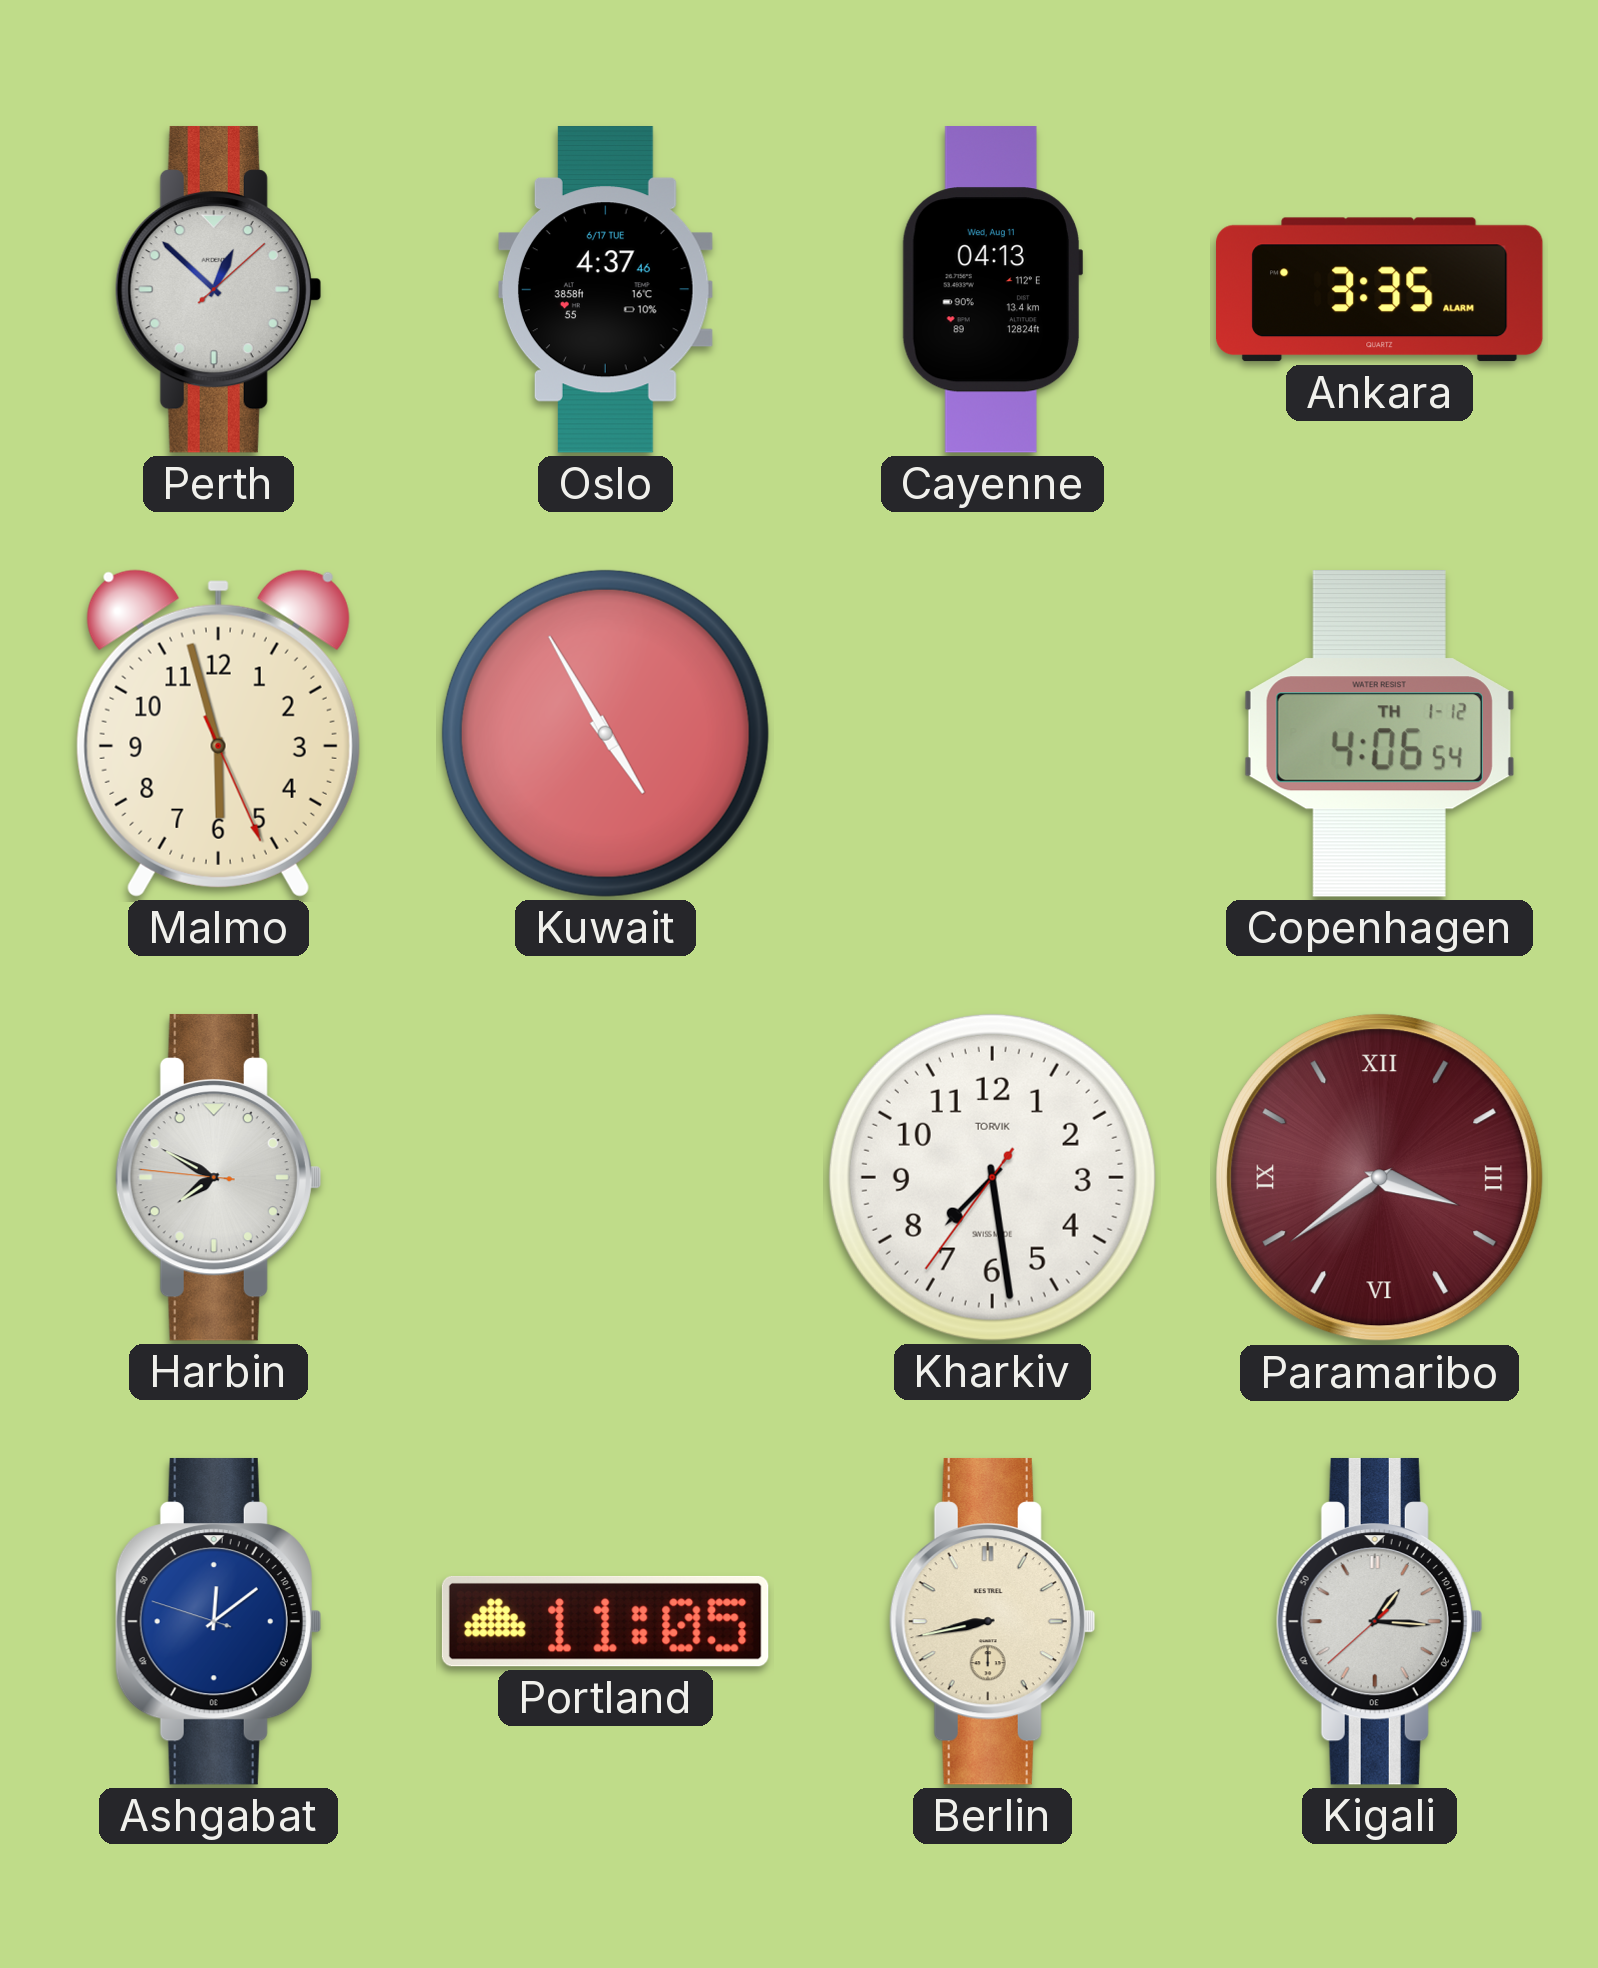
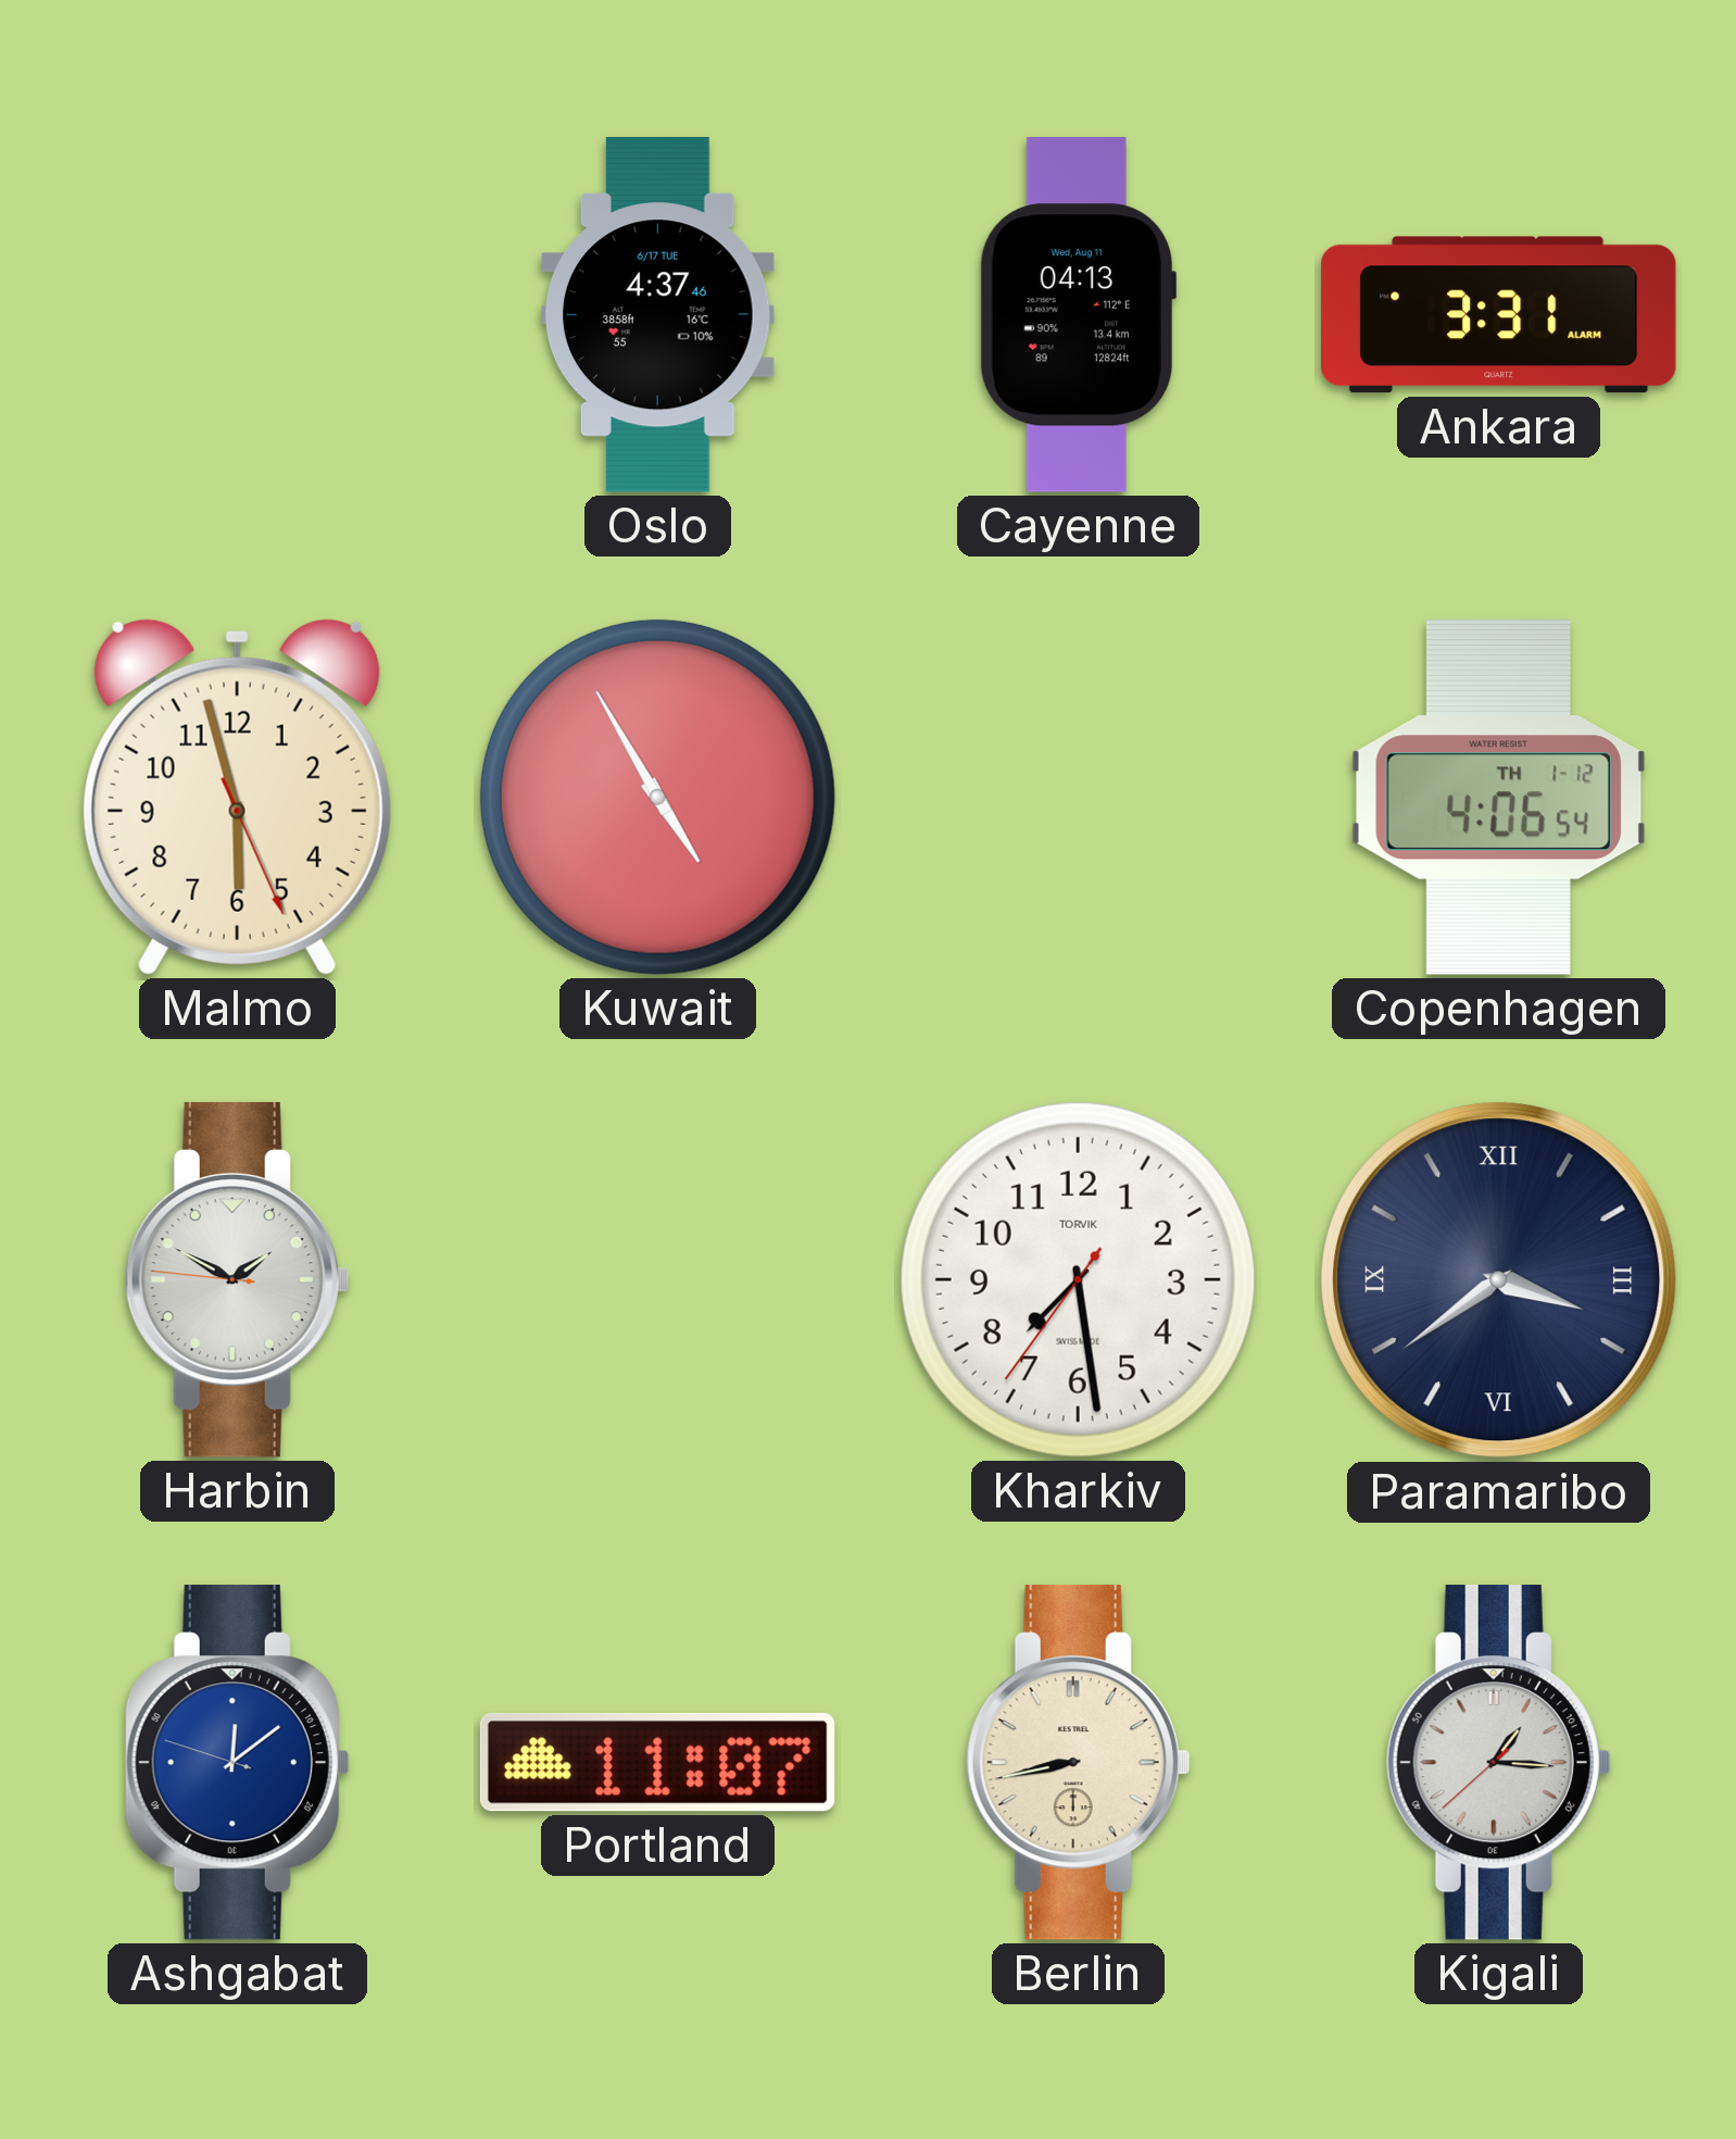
Perth: 12:52 -> none (218, 289)
Ankara: 3:35 -> 3:31 (1499, 315)
Harbin: 7:49 -> 1:49 (237, 1279)
Paramaribo dial: burgundy -> navy (1499, 1280)
Portland: 11:05 -> 11:07 (657, 1762)
